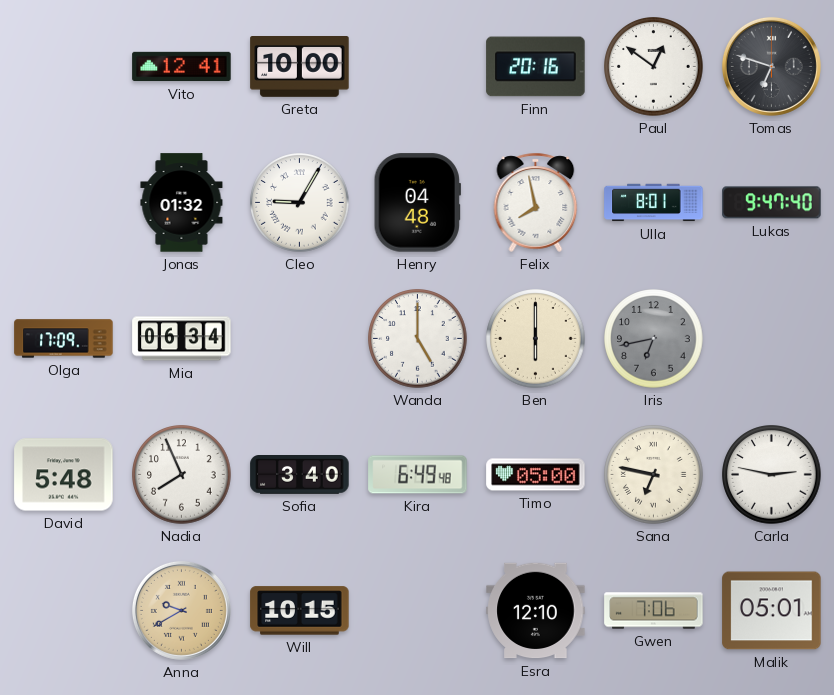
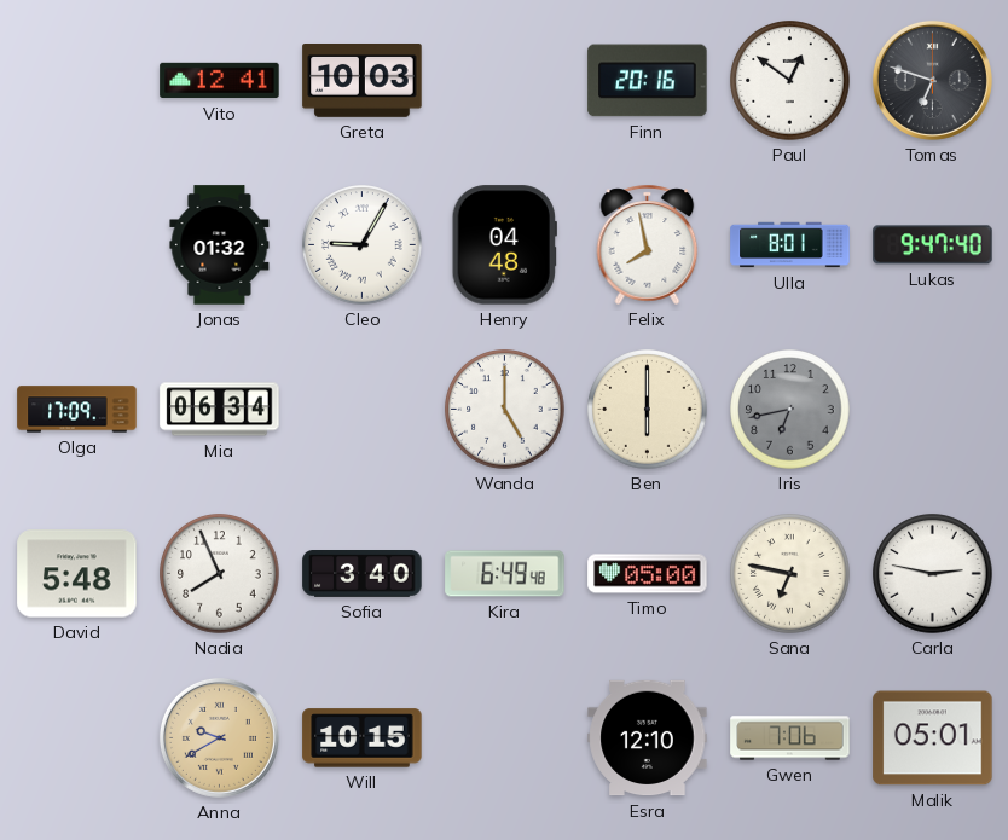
Greta: 10:00 -> 10:03 (363, 81)
